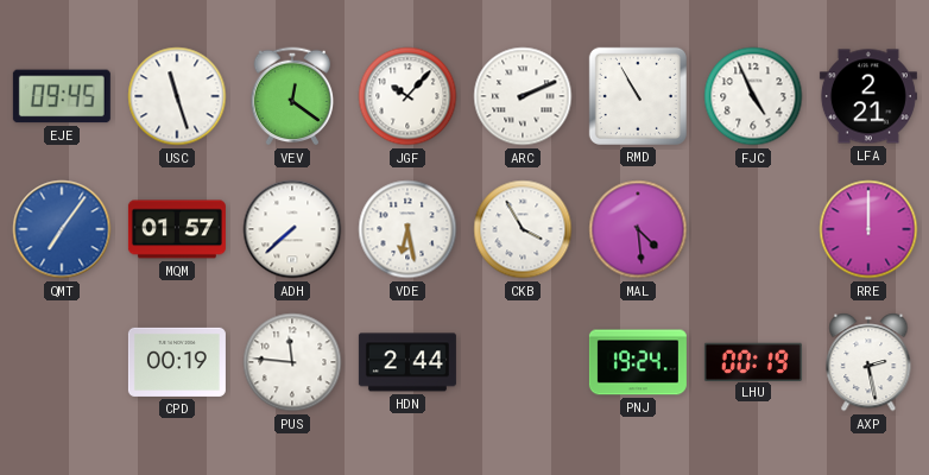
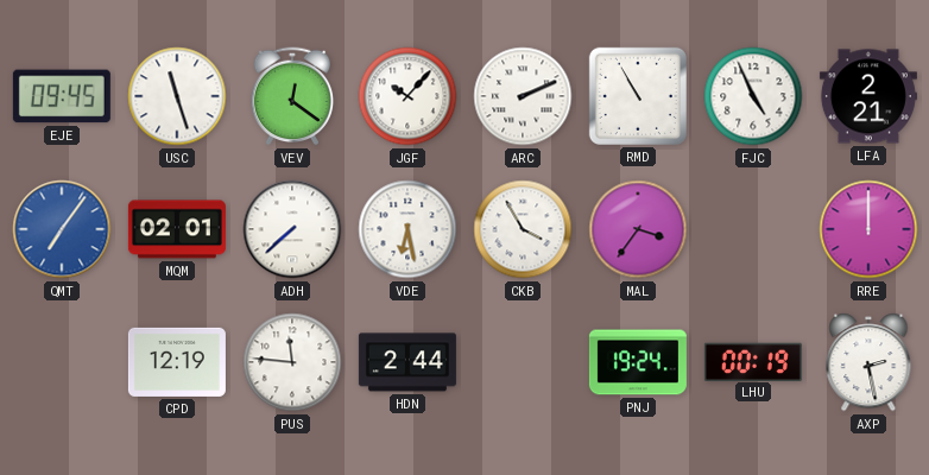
MQM: 01:57 -> 02:01 (177, 229)
MAL: 4:29 -> 3:36 (638, 229)
CPD: 00:19 -> 12:19 (177, 362)
